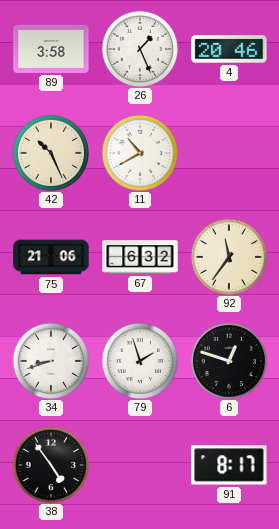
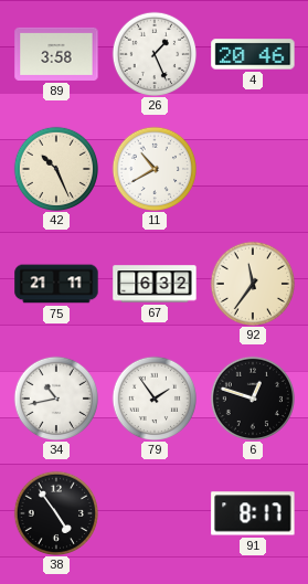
75: 21:06 -> 21:11 (56, 284)
34: 8:42 -> 10:43 (55, 397)
79: 1:57 -> 1:54 (153, 397)
